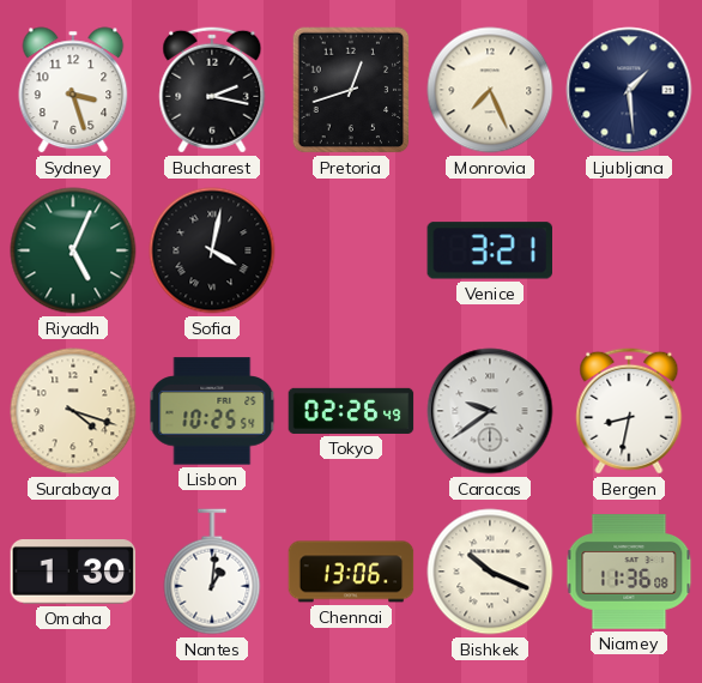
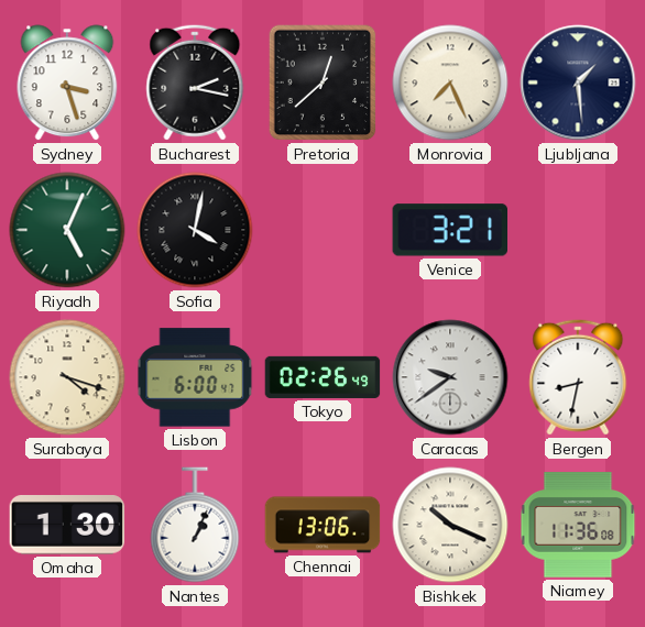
Pretoria: 12:42 -> 12:38 (322, 82)
Lisbon: 10:25 -> 6:00 (195, 377)
Nantes: 1:01 -> 1:04 (195, 525)
